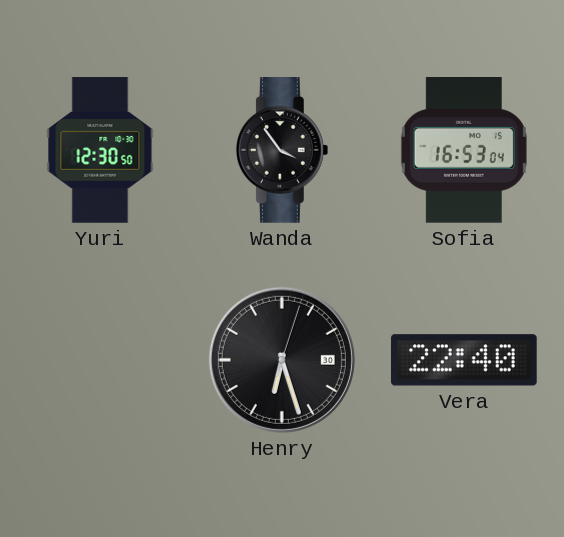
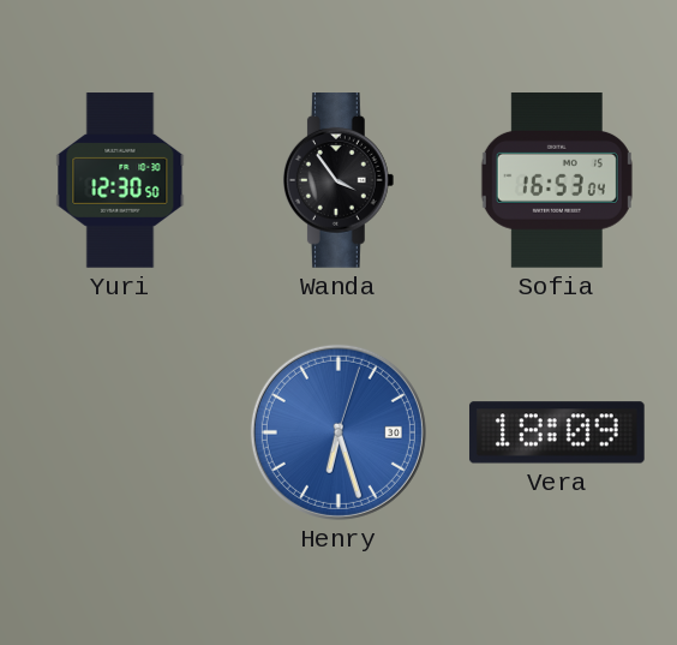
Henry dial: black -> blue (338, 432)
Vera: 22:40 -> 18:09 (557, 432)
